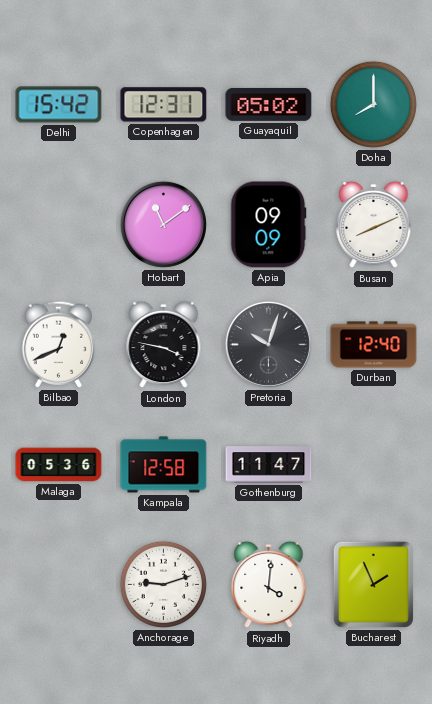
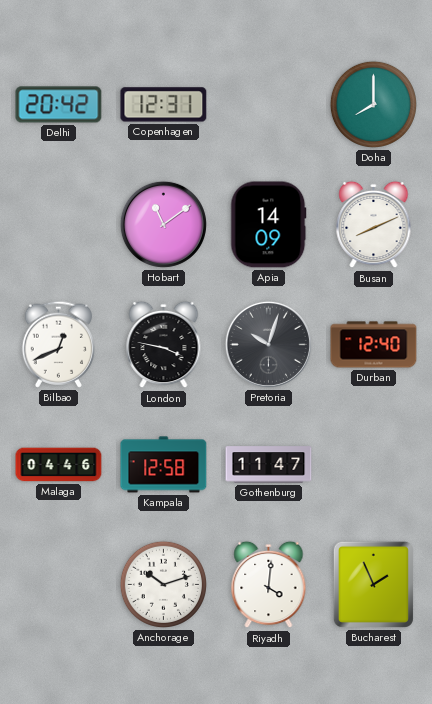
Delhi: 15:42 -> 20:42 (59, 105)
Guayaquil: 05:02 -> none (269, 104)
Apia: 09:09 -> 14:09 (269, 225)
Malaga: 05:36 -> 04:46 (59, 465)
Anchorage: 9:12 -> 10:12 (163, 584)
